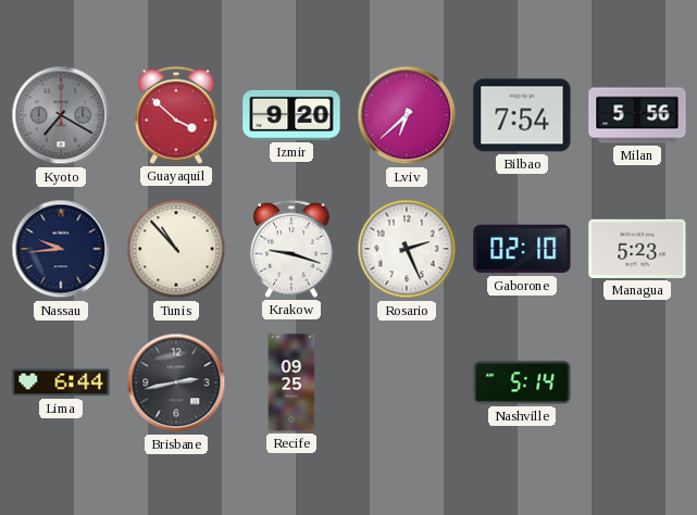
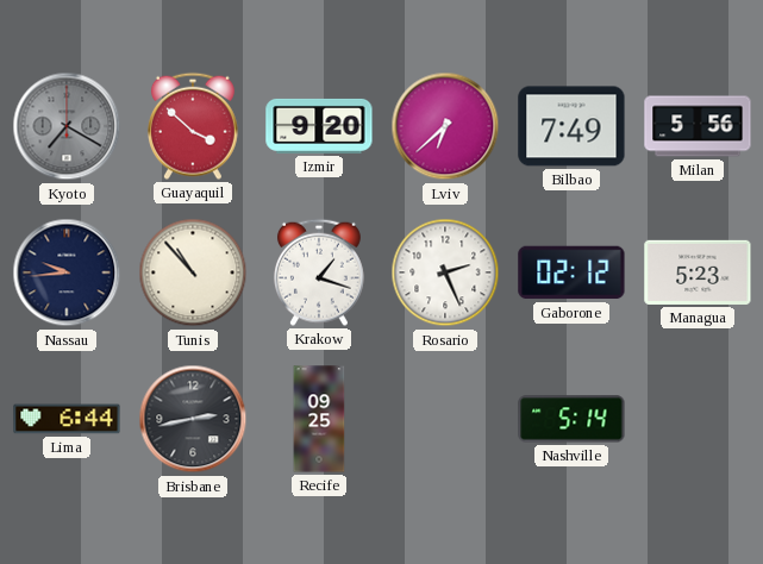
Bilbao: 7:54 -> 7:49 (571, 126)
Krakow: 9:18 -> 1:18 (319, 272)
Gaborone: 02:10 -> 02:12 (571, 272)
